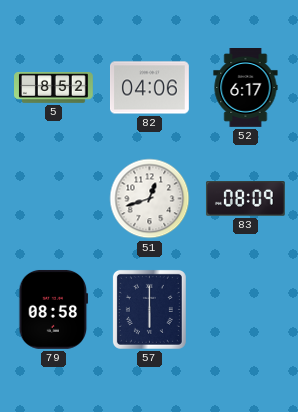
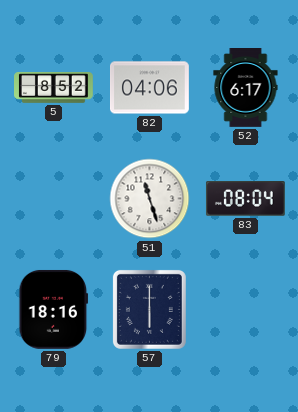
51: 12:42 -> 11:27 (150, 199)
83: 08:09 -> 08:04 (245, 199)
79: 08:58 -> 18:16 (54, 309)
